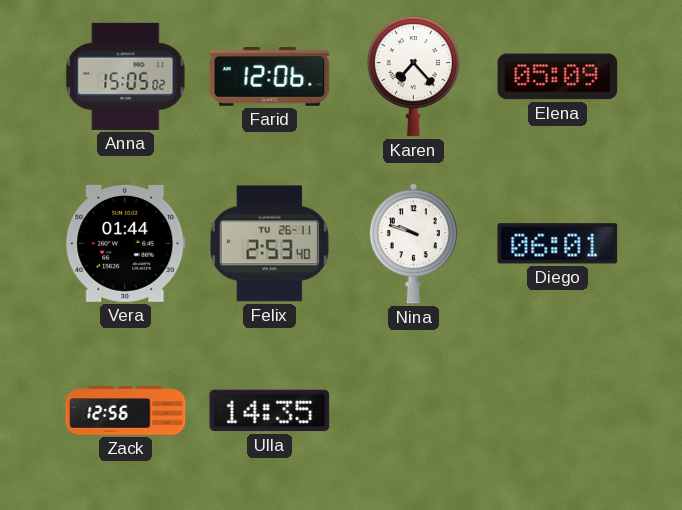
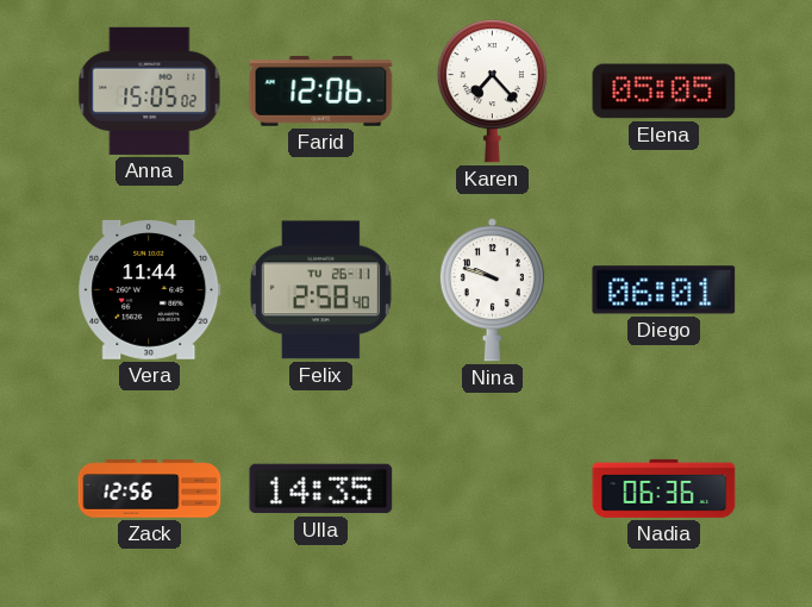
Elena: 05:09 -> 05:05 (664, 92)
Vera: 01:44 -> 11:44 (150, 289)
Felix: 2:53 -> 2:58 (320, 290)
Nadia: none -> 06:36 (664, 488)
